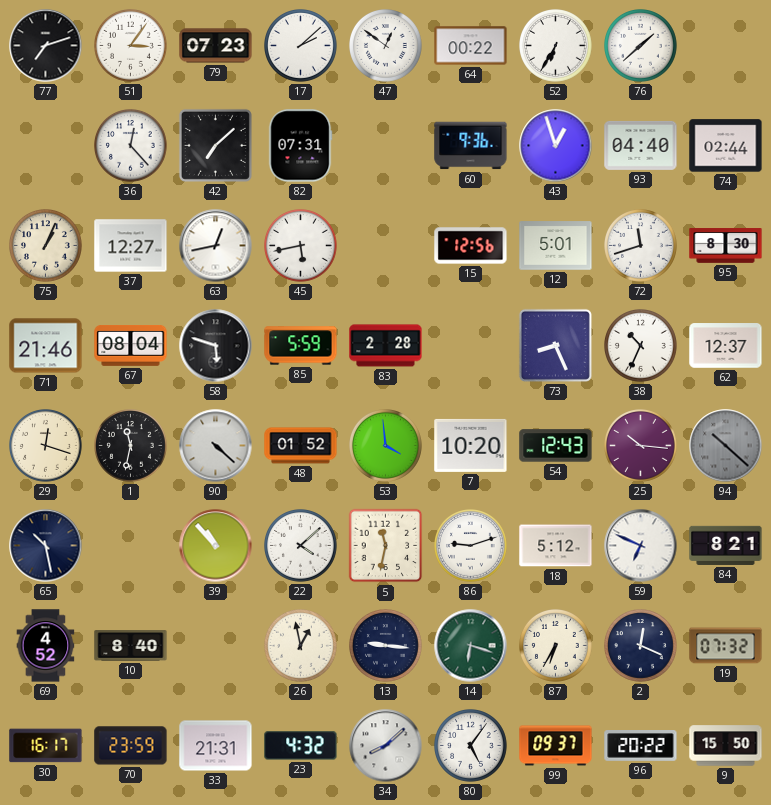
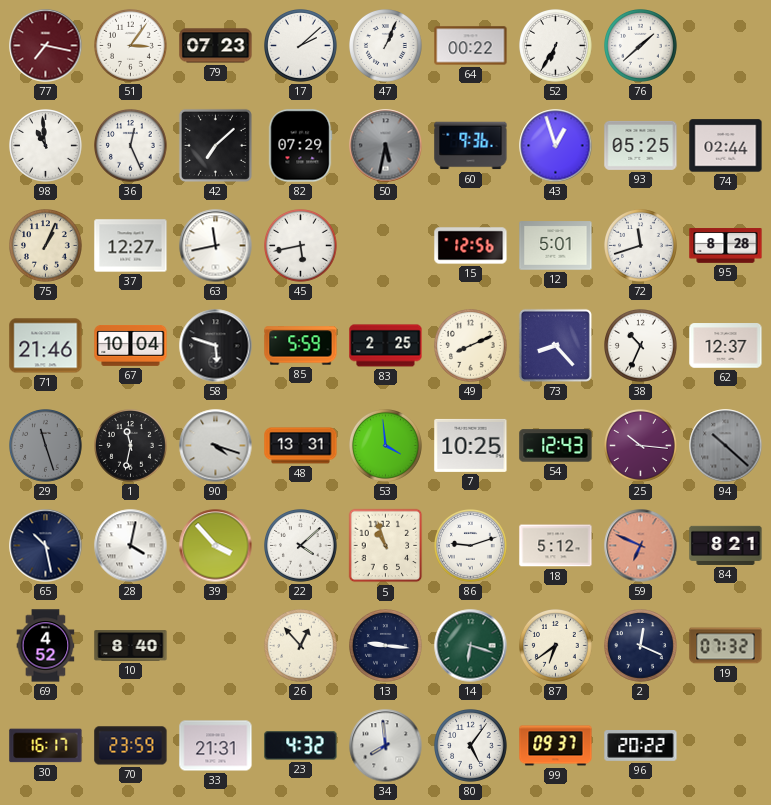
77: 7:12 -> 7:17 (46, 46)
77 dial: black -> burgundy (46, 46)
47: 12:51 -> 1:04 (386, 46)
98: none -> 10:59 (46, 146)
36: 12:23 -> 12:26 (131, 146)
82: 07:31 -> 07:29 (300, 146)
50: none -> 5:32 (386, 146)
93: 04:40 -> 05:25 (641, 145)
63: 12:43 -> 11:43 (216, 246)
95: 8:30 -> 8:28 (726, 246)
67: 08:04 -> 10:04 (131, 346)
83: 2:28 -> 2:25 (386, 346)
49: none -> 8:11 (471, 346)
73: 8:26 -> 8:23 (555, 345)
29: 12:18 -> 11:27 (46, 446)
29 dial: cream -> grey (46, 446)
90: 4:22 -> 4:18 (216, 446)
48: 01:52 -> 13:31 (301, 446)
7: 10:20 -> 10:25 (471, 445)
28: none -> 4:02 (131, 546)
39: 10:53 -> 3:53 (216, 546)
5: 11:32 -> 10:57 (386, 546)
59 dial: white -> salmon (641, 546)
26: 12:58 -> 12:53 (301, 646)
87: 6:35 -> 6:39 (556, 646)
34: 8:08 -> 7:59 (386, 746)
9: 15:50 -> none (726, 746)
